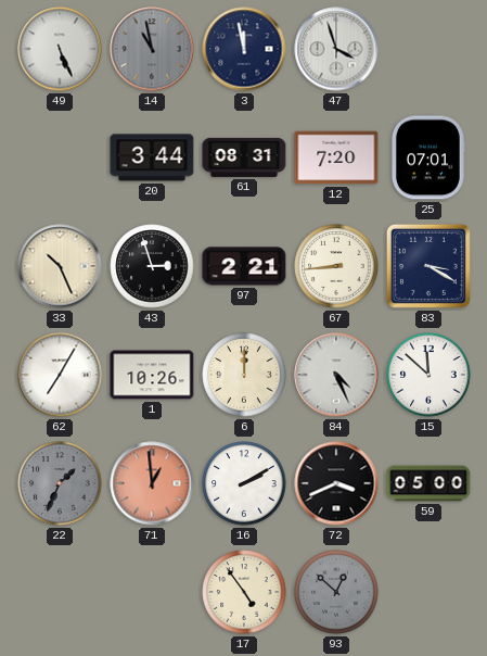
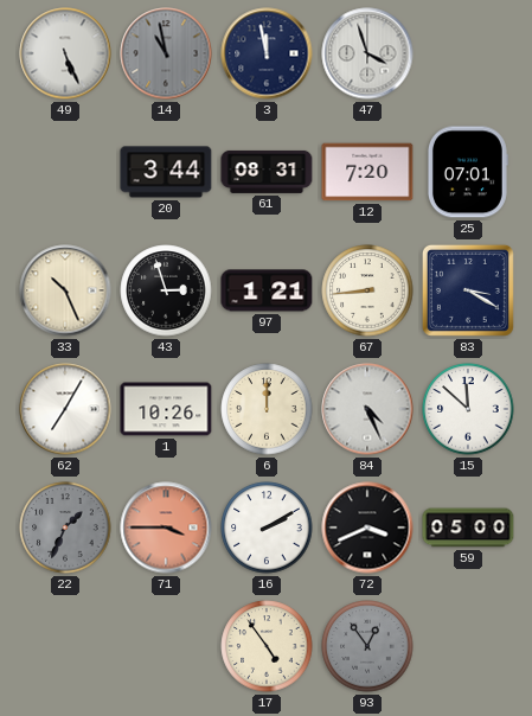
97: 2:21 -> 1:21 (267, 290)
71: 12:59 -> 3:45 (166, 528)
93: 12:52 -> 12:54 (367, 646)
